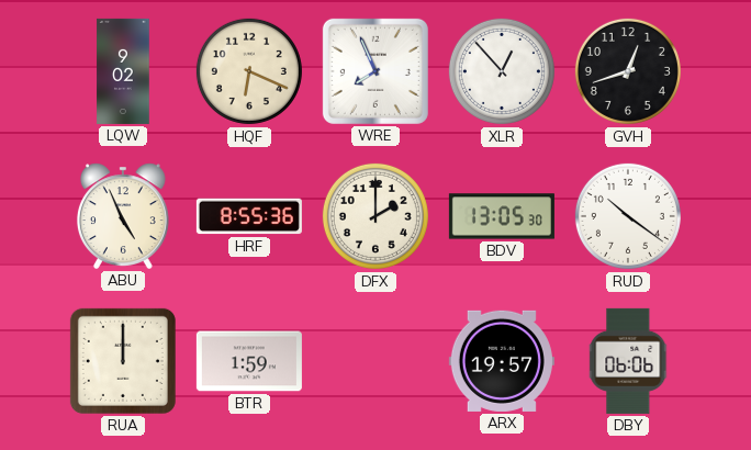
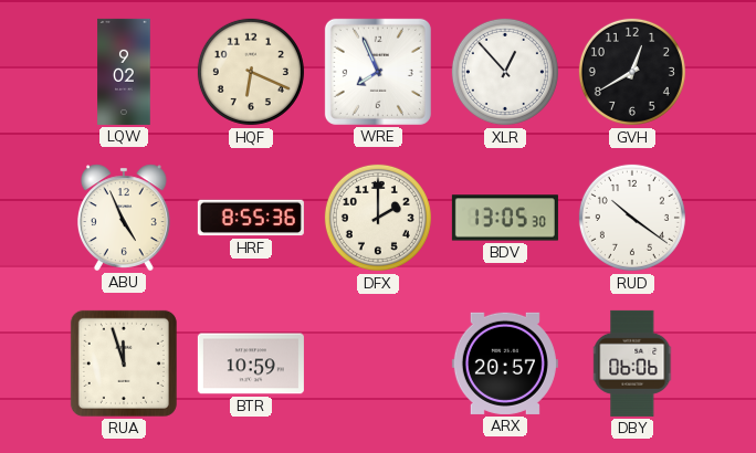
GVH: 12:42 -> 12:40 (632, 72)
RUA: 12:00 -> 11:57 (124, 364)
BTR: 1:59 -> 10:59 (251, 364)
ARX: 19:57 -> 20:57 (505, 364)
